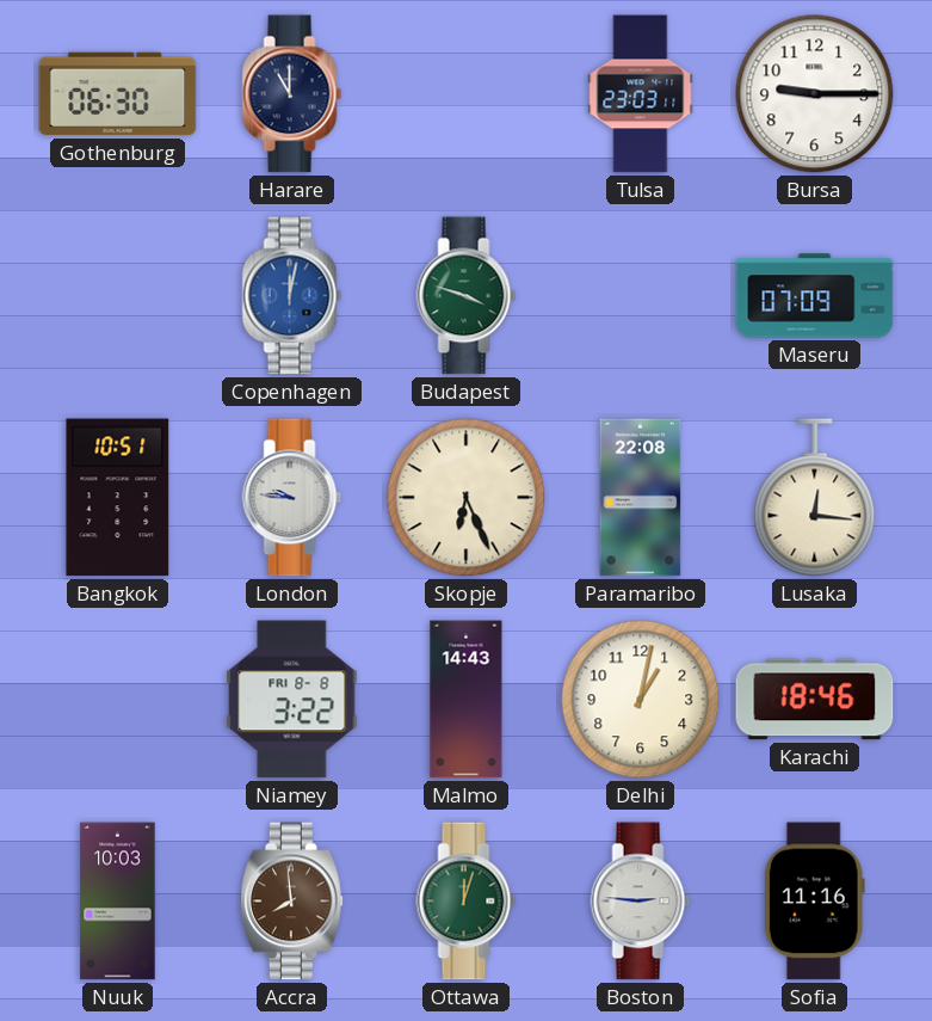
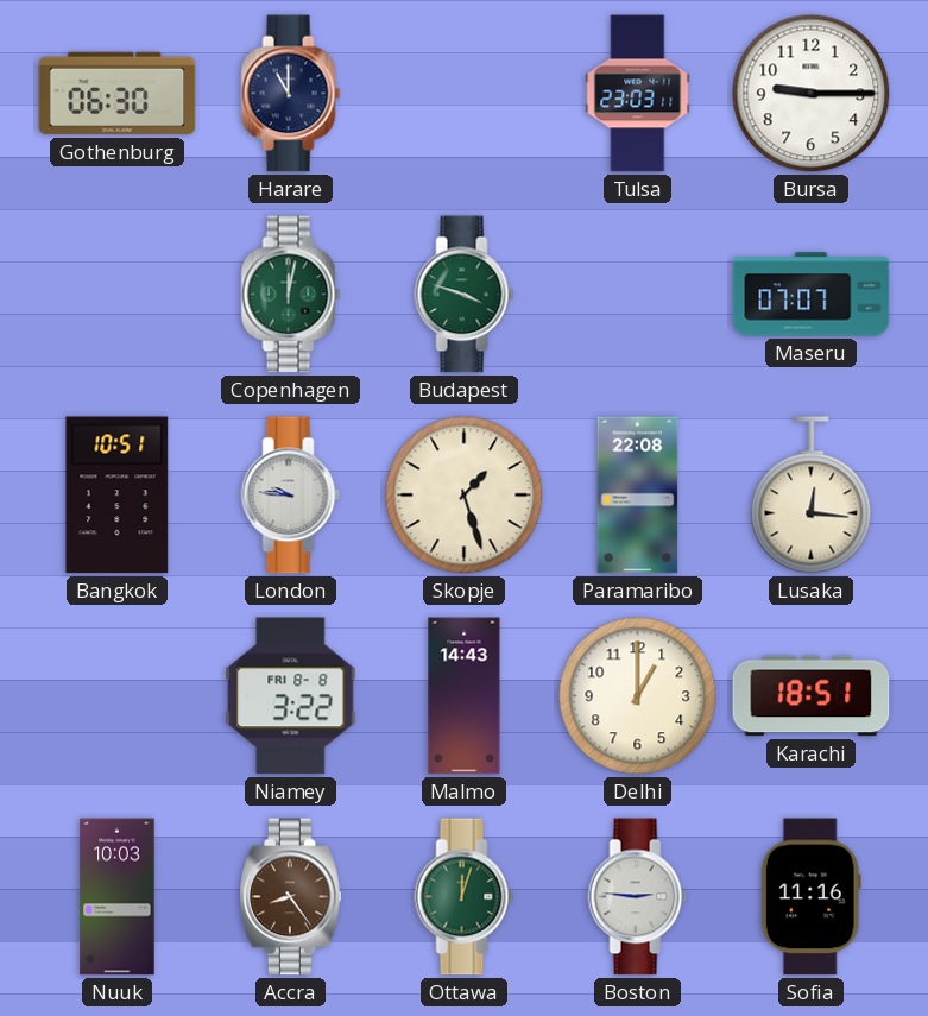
Copenhagen dial: blue -> green (291, 295)
Maseru: 07:09 -> 07:07 (812, 295)
Skopje: 6:26 -> 1:27 (465, 496)
Delhi: 1:02 -> 1:00 (638, 696)
Karachi: 18:46 -> 18:51 (812, 696)
Accra: 7:59 -> 8:24 (291, 897)
